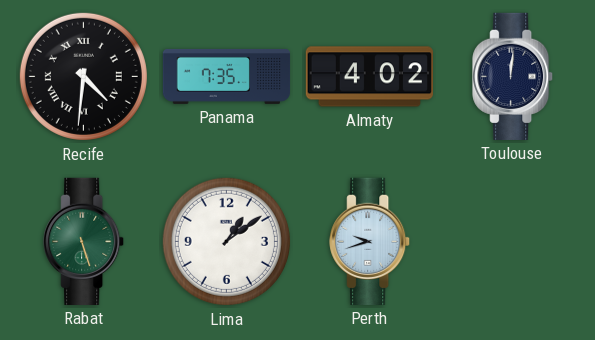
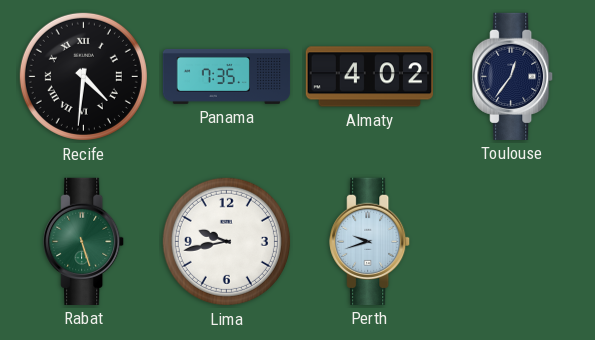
Toulouse: 12:01 -> 12:36 (513, 76)
Lima: 1:09 -> 9:43 (226, 241)
